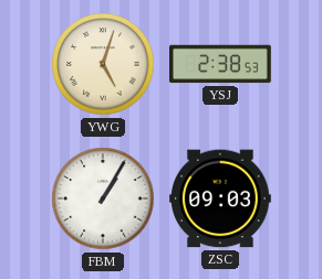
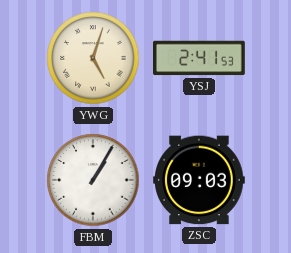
YSJ: 2:38 -> 2:41 (200, 58)
